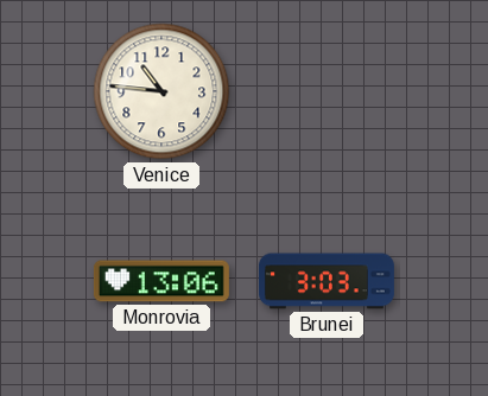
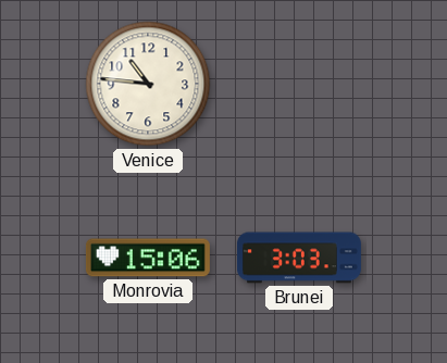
Monrovia: 13:06 -> 15:06 (148, 258)
